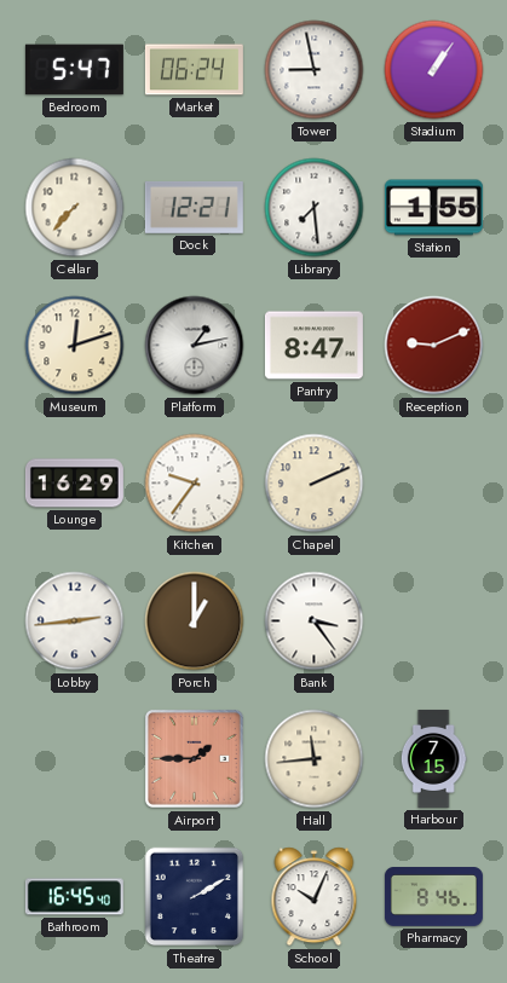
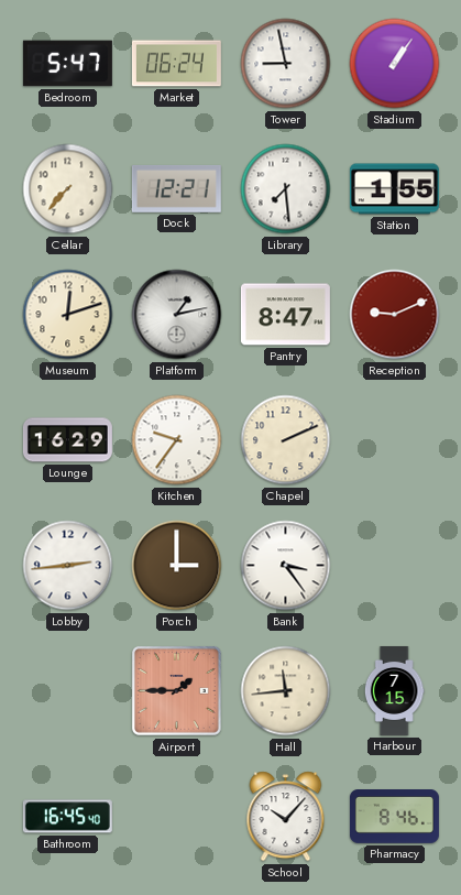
Porch: 1:00 -> 3:00 (177, 566)
Theatre: 2:10 -> none (195, 897)
School: 10:04 -> 10:07 (286, 817)
